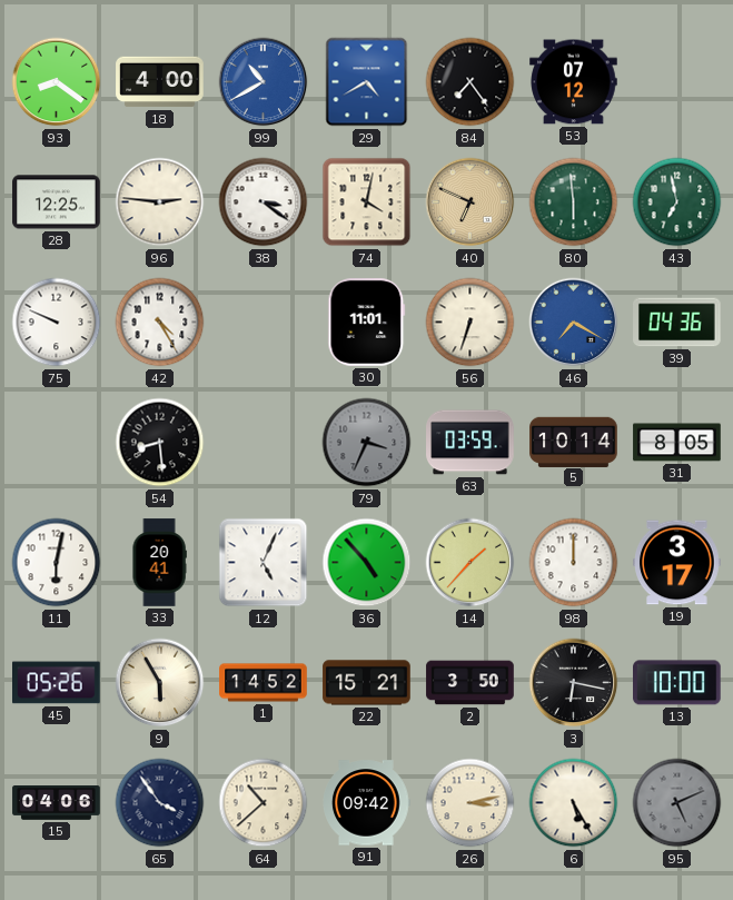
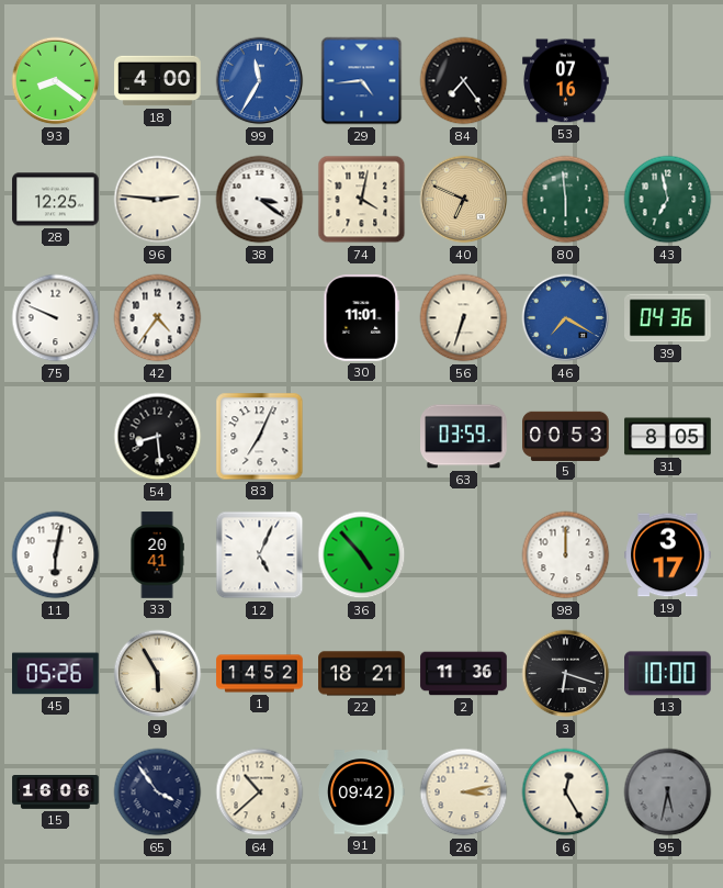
99: 10:40 -> 11:35 (260, 81)
29: 4:40 -> 4:44 (362, 81)
53: 07:12 -> 07:16 (566, 81)
42: 4:25 -> 4:36 (158, 318)
83: none -> 7:04 (260, 437)
79: 3:34 -> none (367, 443)
5: 10:14 -> 00:53 (566, 436)
14: 1:37 -> none (470, 563)
22: 15:21 -> 18:21 (362, 674)
2: 3:50 -> 11:36 (464, 674)
3: 6:17 -> 6:18 (566, 674)
15: 04:06 -> 16:06 (56, 793)
6: 5:25 -> 12:25 (566, 793)
95: 5:11 -> 5:32 (668, 793)
